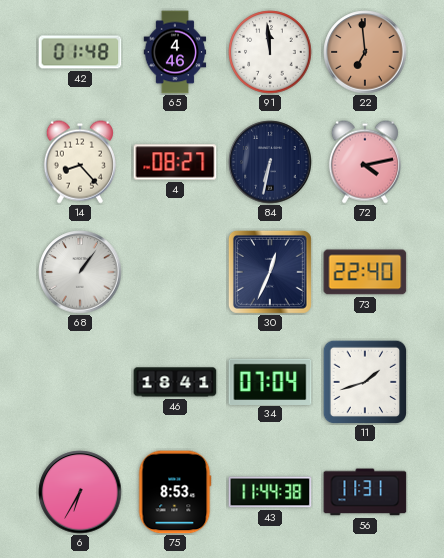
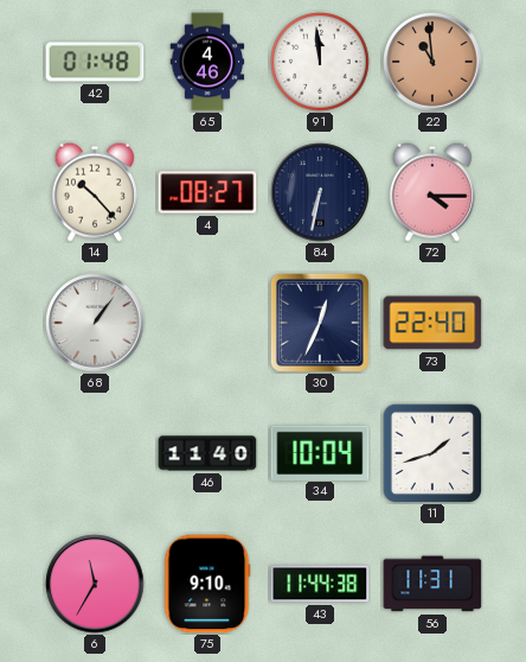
22: 6:59 -> 10:59 (432, 62)
14: 8:23 -> 10:23 (95, 192)
72: 4:13 -> 4:15 (432, 192)
46: 18:41 -> 11:40 (207, 453)
34: 07:04 -> 10:04 (320, 452)
6: 6:35 -> 11:35 (95, 584)
75: 8:53 -> 9:10 (207, 584)
